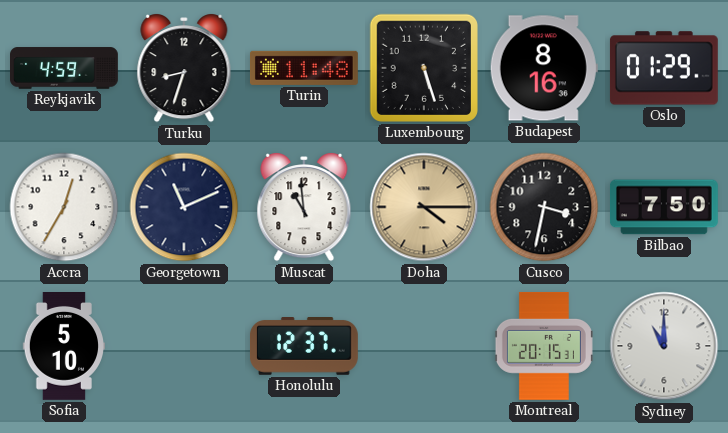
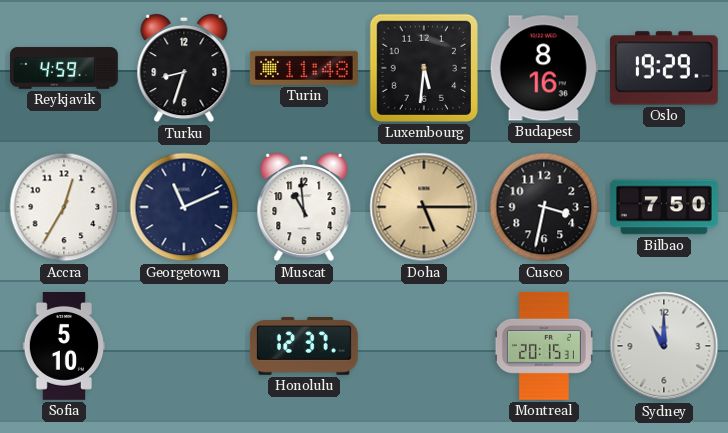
Luxembourg: 5:27 -> 5:31 (424, 68)
Oslo: 01:29 -> 19:29 (664, 68)
Doha: 4:15 -> 5:15 (424, 207)
